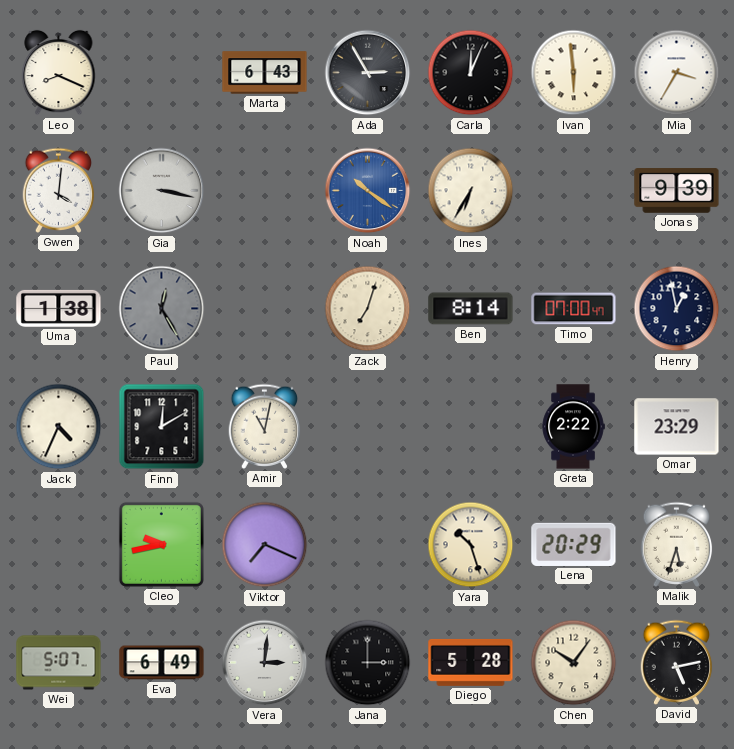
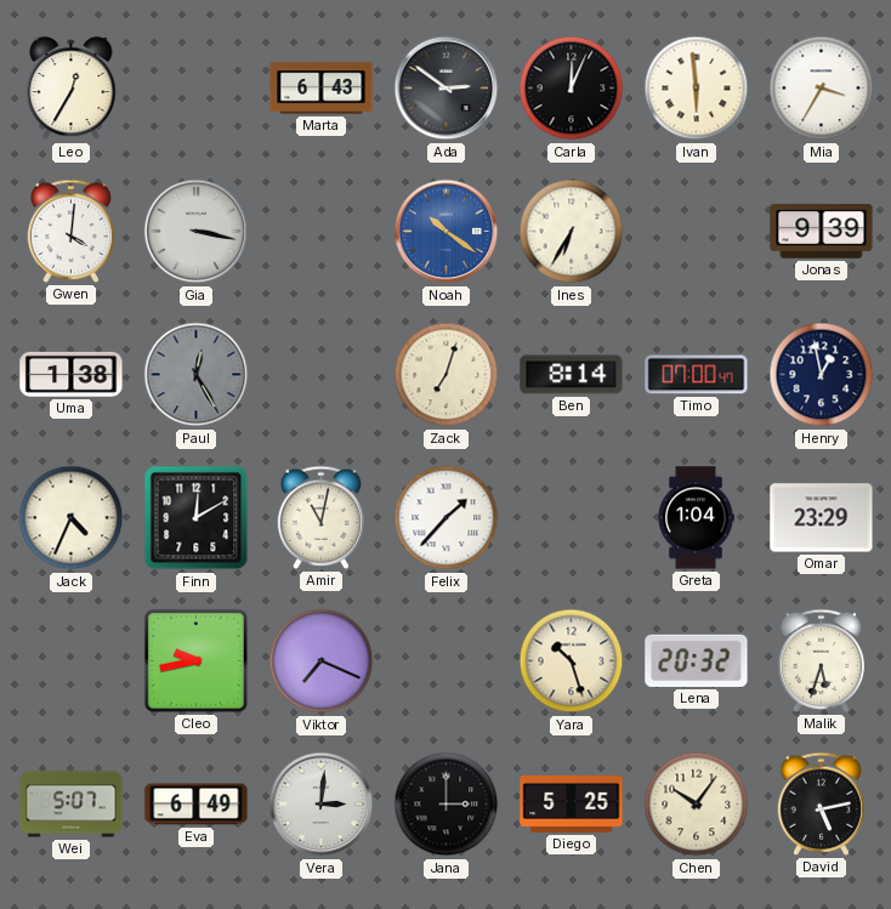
Leo: 8:19 -> 12:35 (72, 89)
Ada: 2:55 -> 2:51 (447, 89)
Felix: none -> 1:37 (447, 518)
Greta: 2:22 -> 1:04 (696, 518)
Lena: 20:29 -> 20:32 (697, 660)
Diego: 5:28 -> 5:25 (572, 803)
